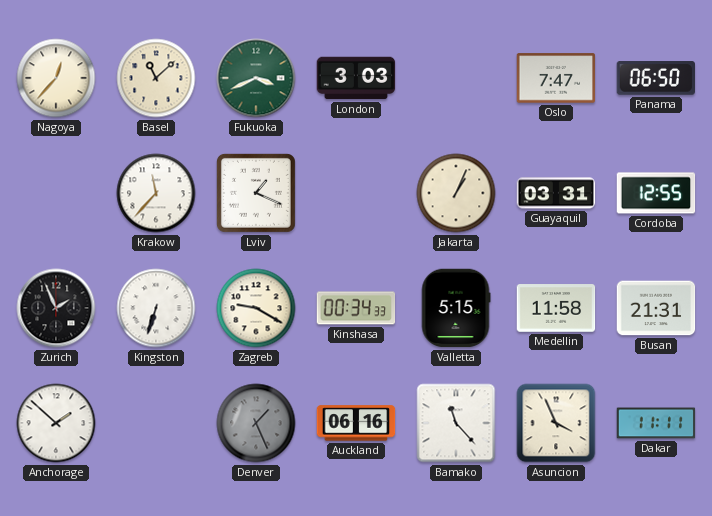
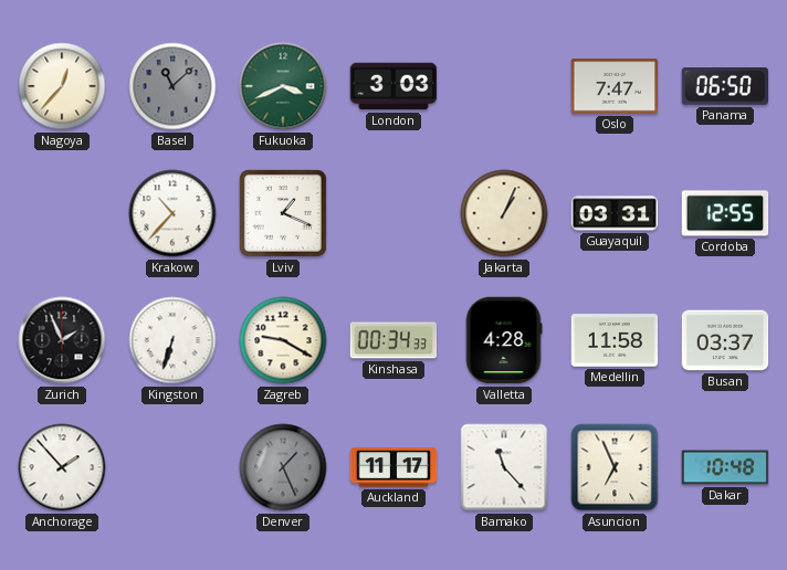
Basel dial: cream -> grey (172, 86)
Krakow: 11:37 -> 10:37 (172, 213)
Valletta: 5:15 -> 4:28 (504, 340)
Busan: 21:31 -> 03:37 (725, 340)
Anchorage: 1:52 -> 1:53 (62, 467)
Auckland: 06:16 -> 11:17 (393, 467)
Asuncion: 3:56 -> 6:56 (615, 467)
Dakar: 11:11 -> 10:48 (725, 467)
